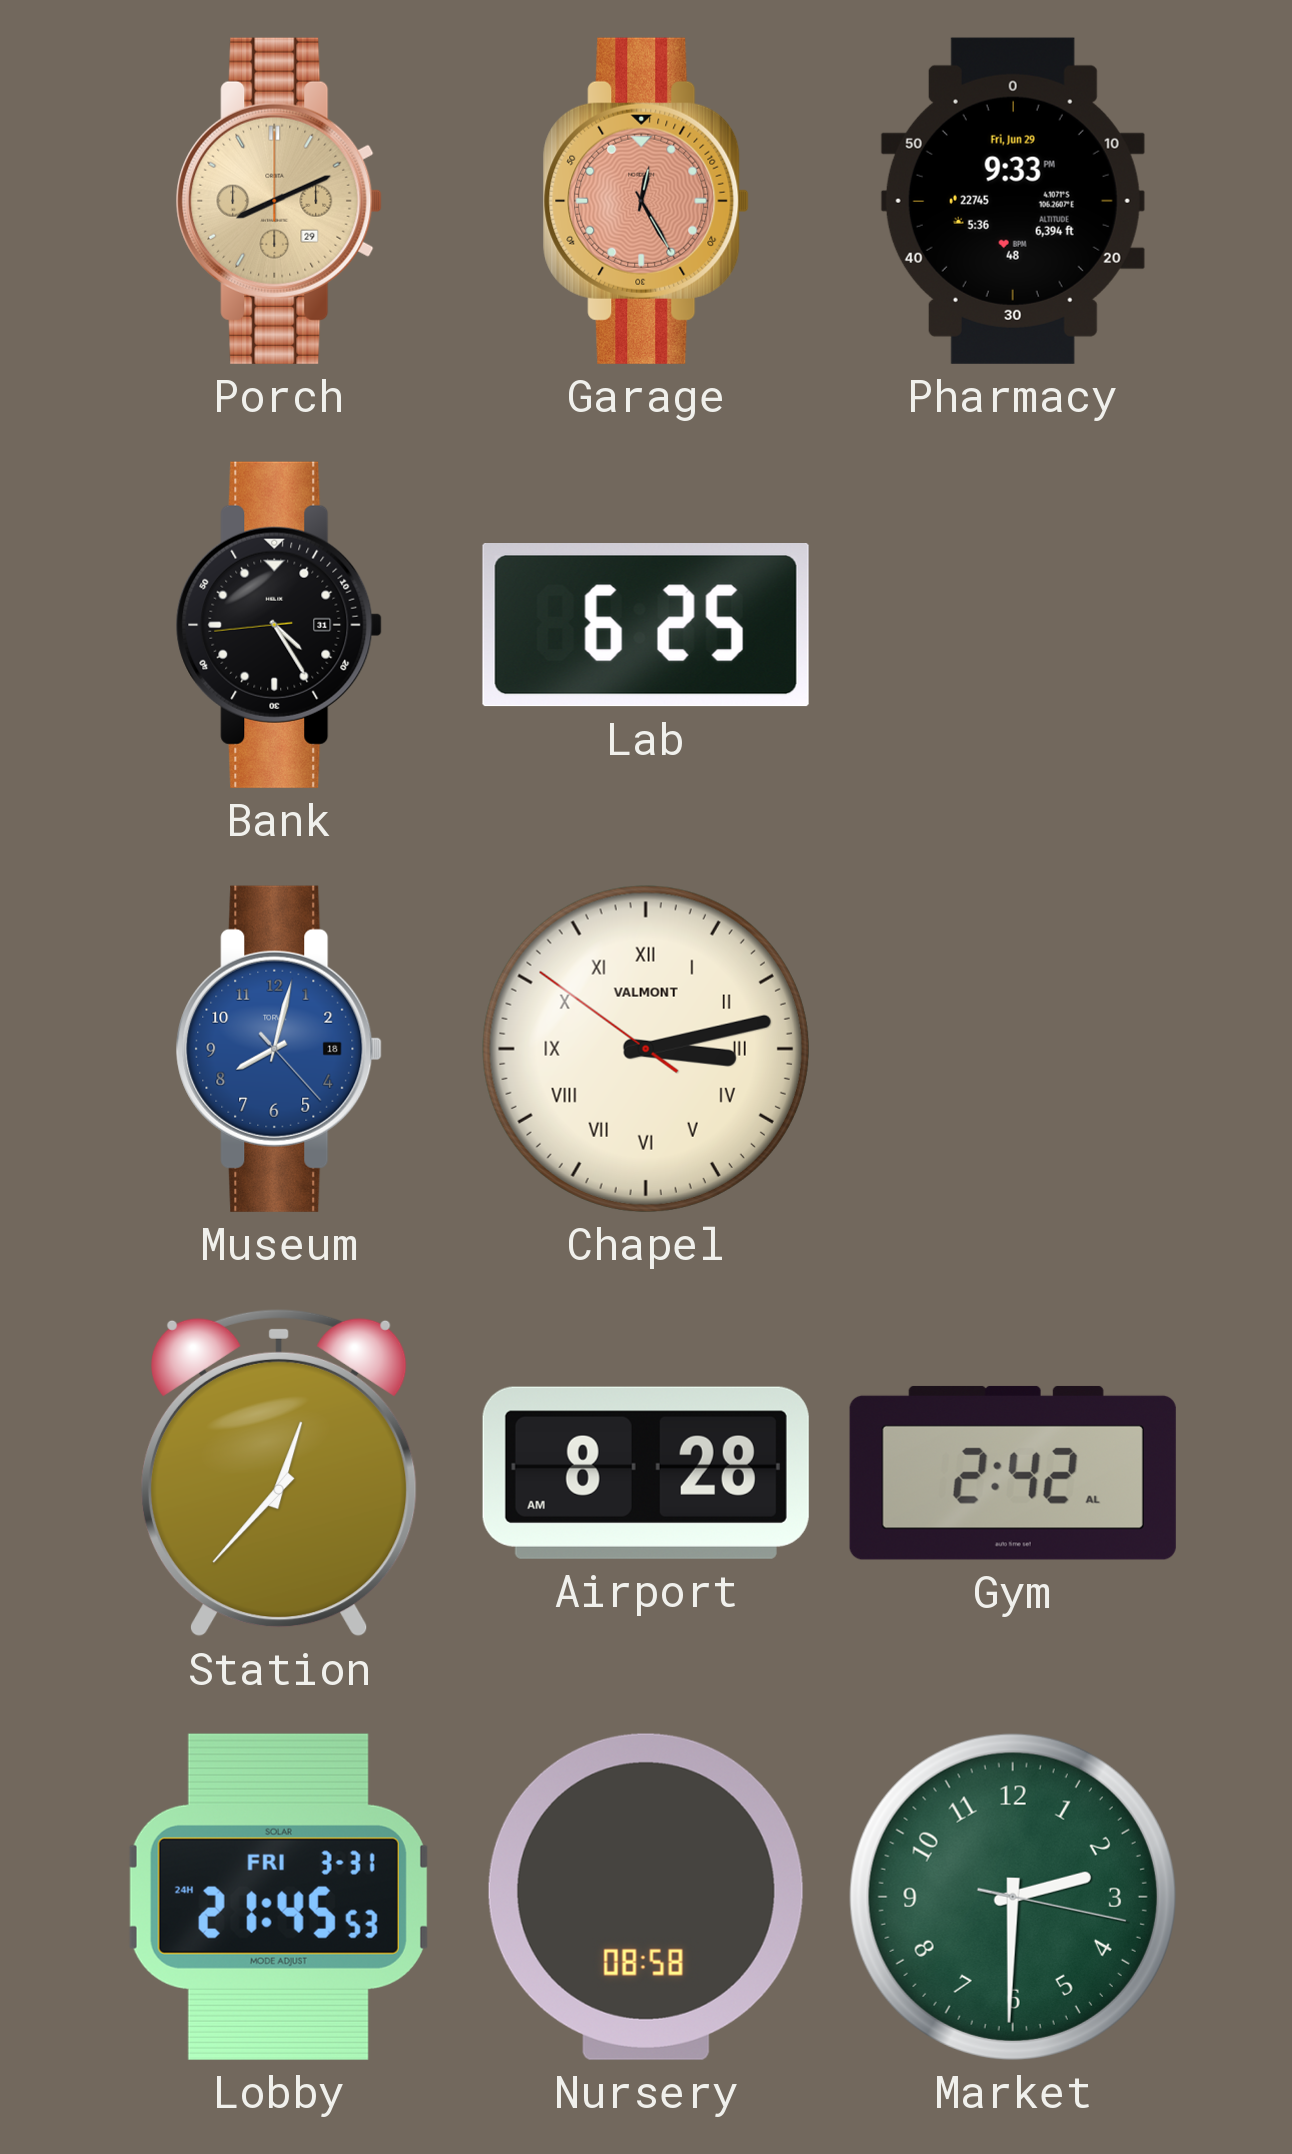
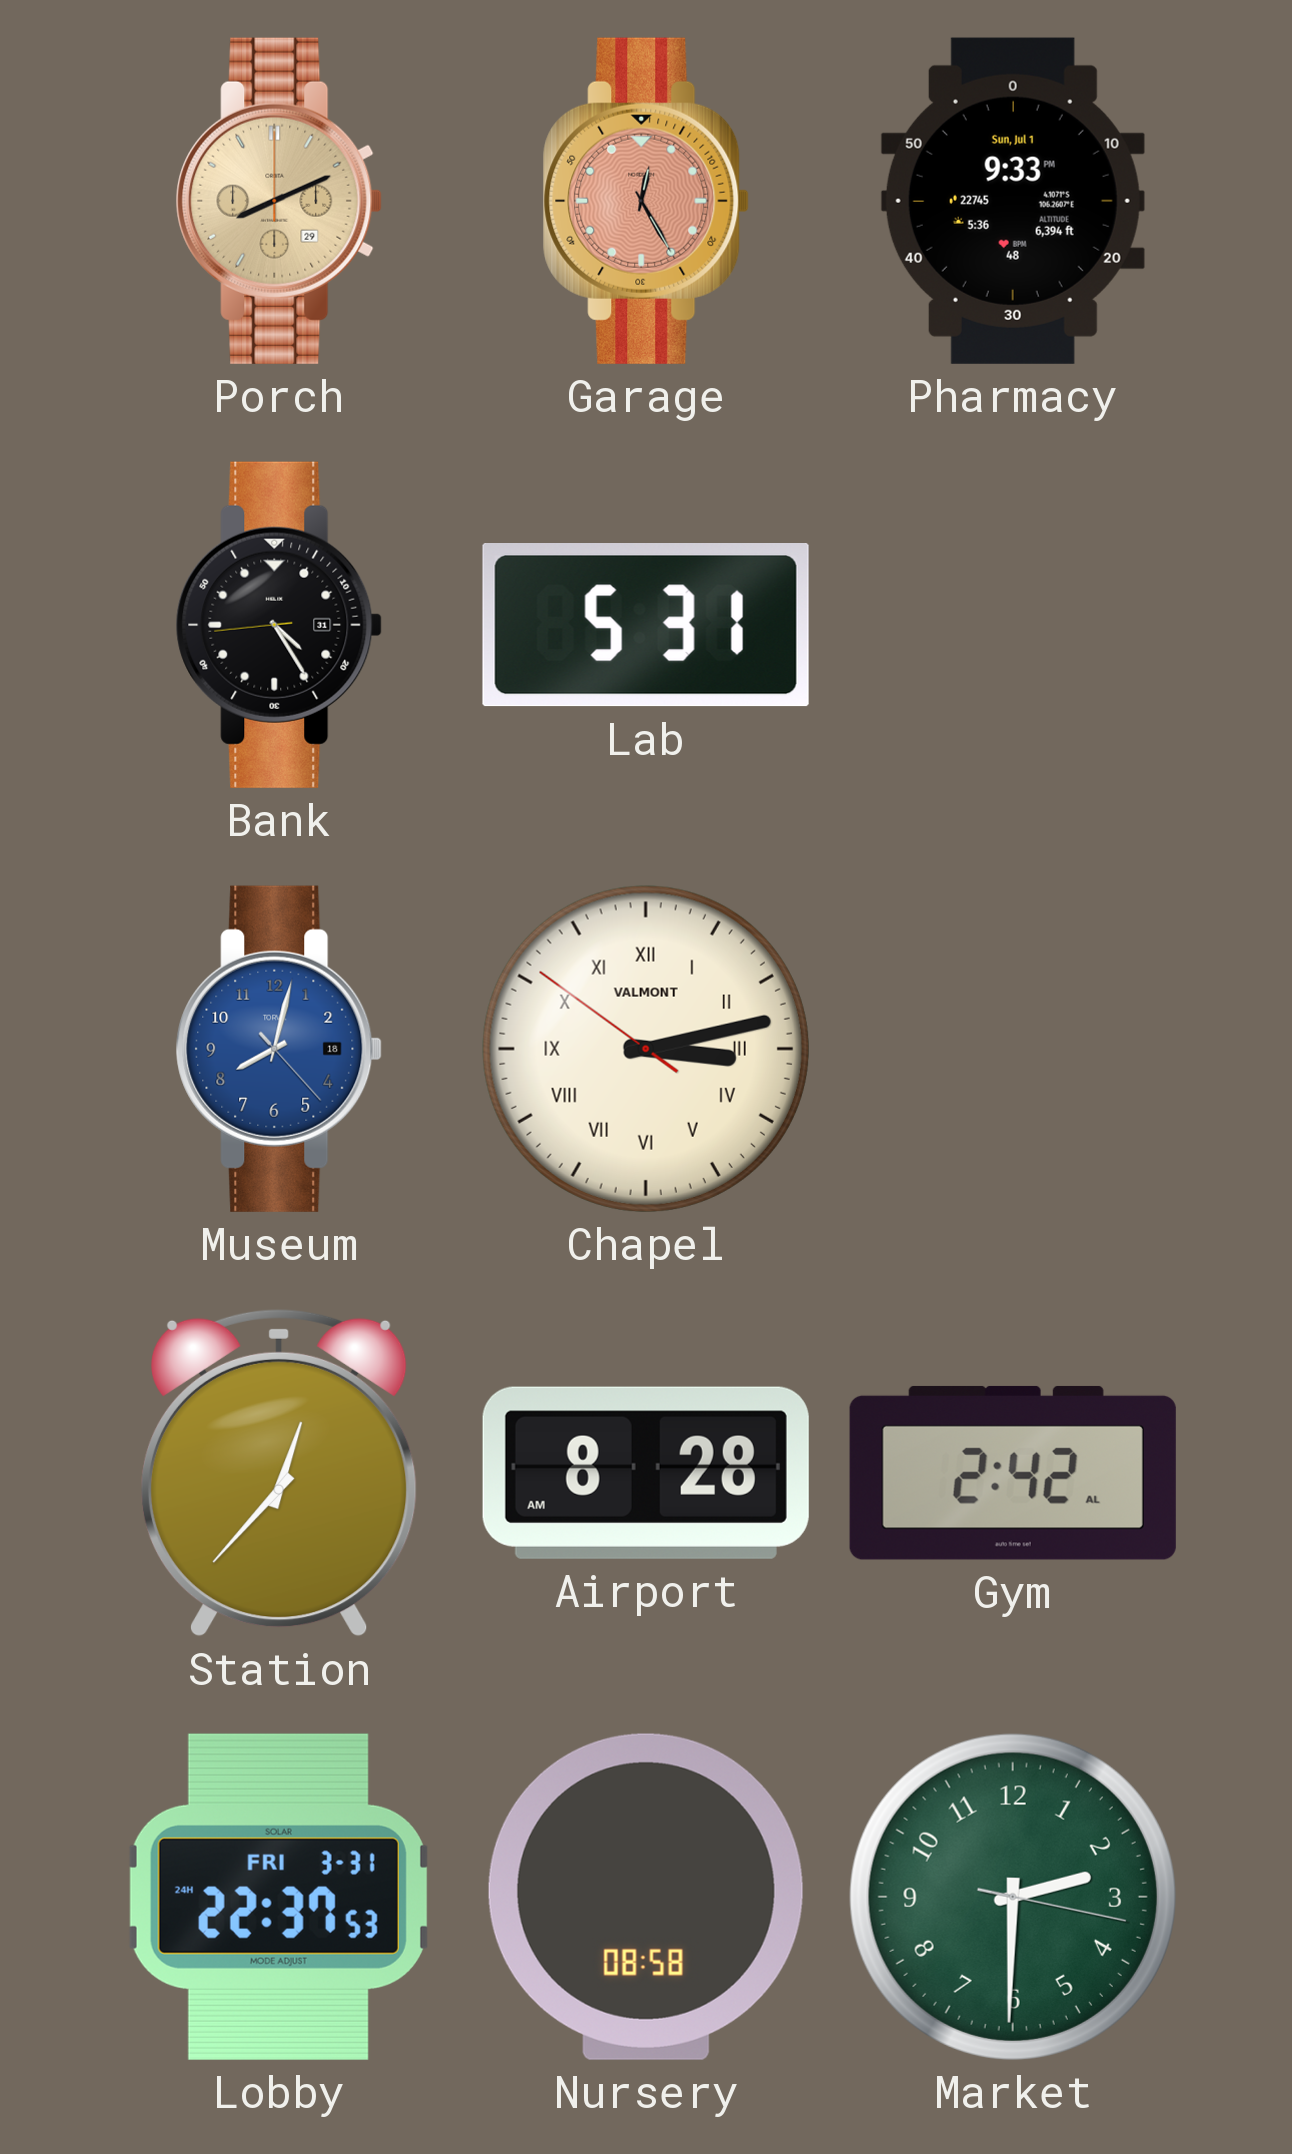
Pharmacy date: Fri, Jun 29 -> Sun, Jul 1 (1013, 201)
Lab: 6:25 -> 5:31 (646, 626)
Lobby: 21:45 -> 22:37 (279, 1897)
